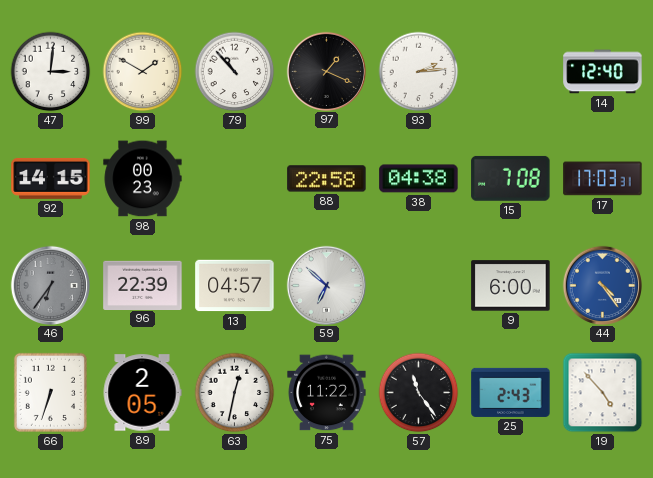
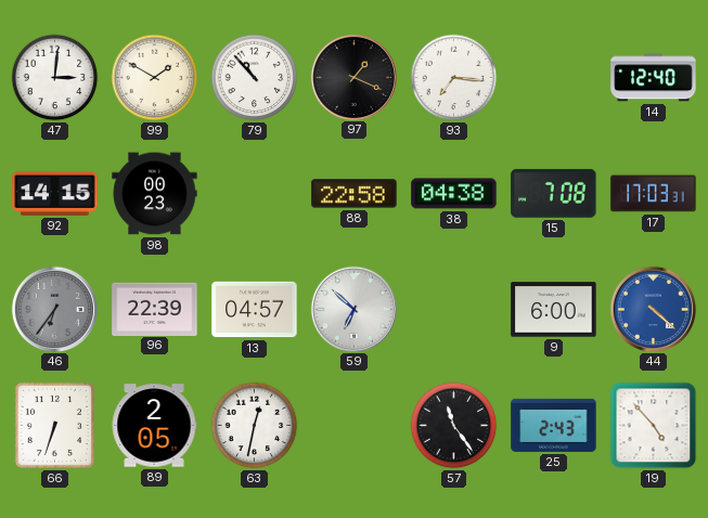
93: 2:14 -> 7:16 (454, 78)
44: 4:24 -> 4:22 (653, 309)
75: 11:22 -> none (327, 393)
